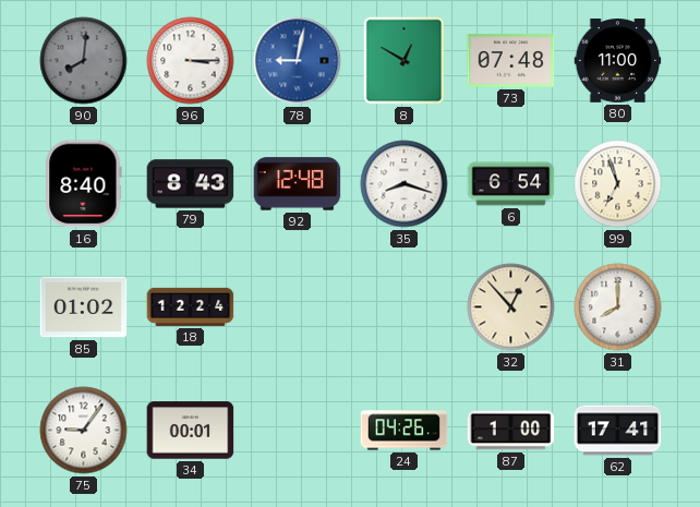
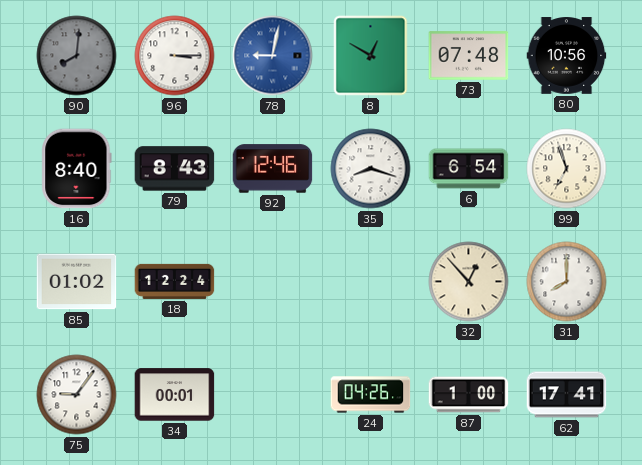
80: 11:00 -> 10:56 (567, 56)
92: 12:48 -> 12:46 (273, 169)
